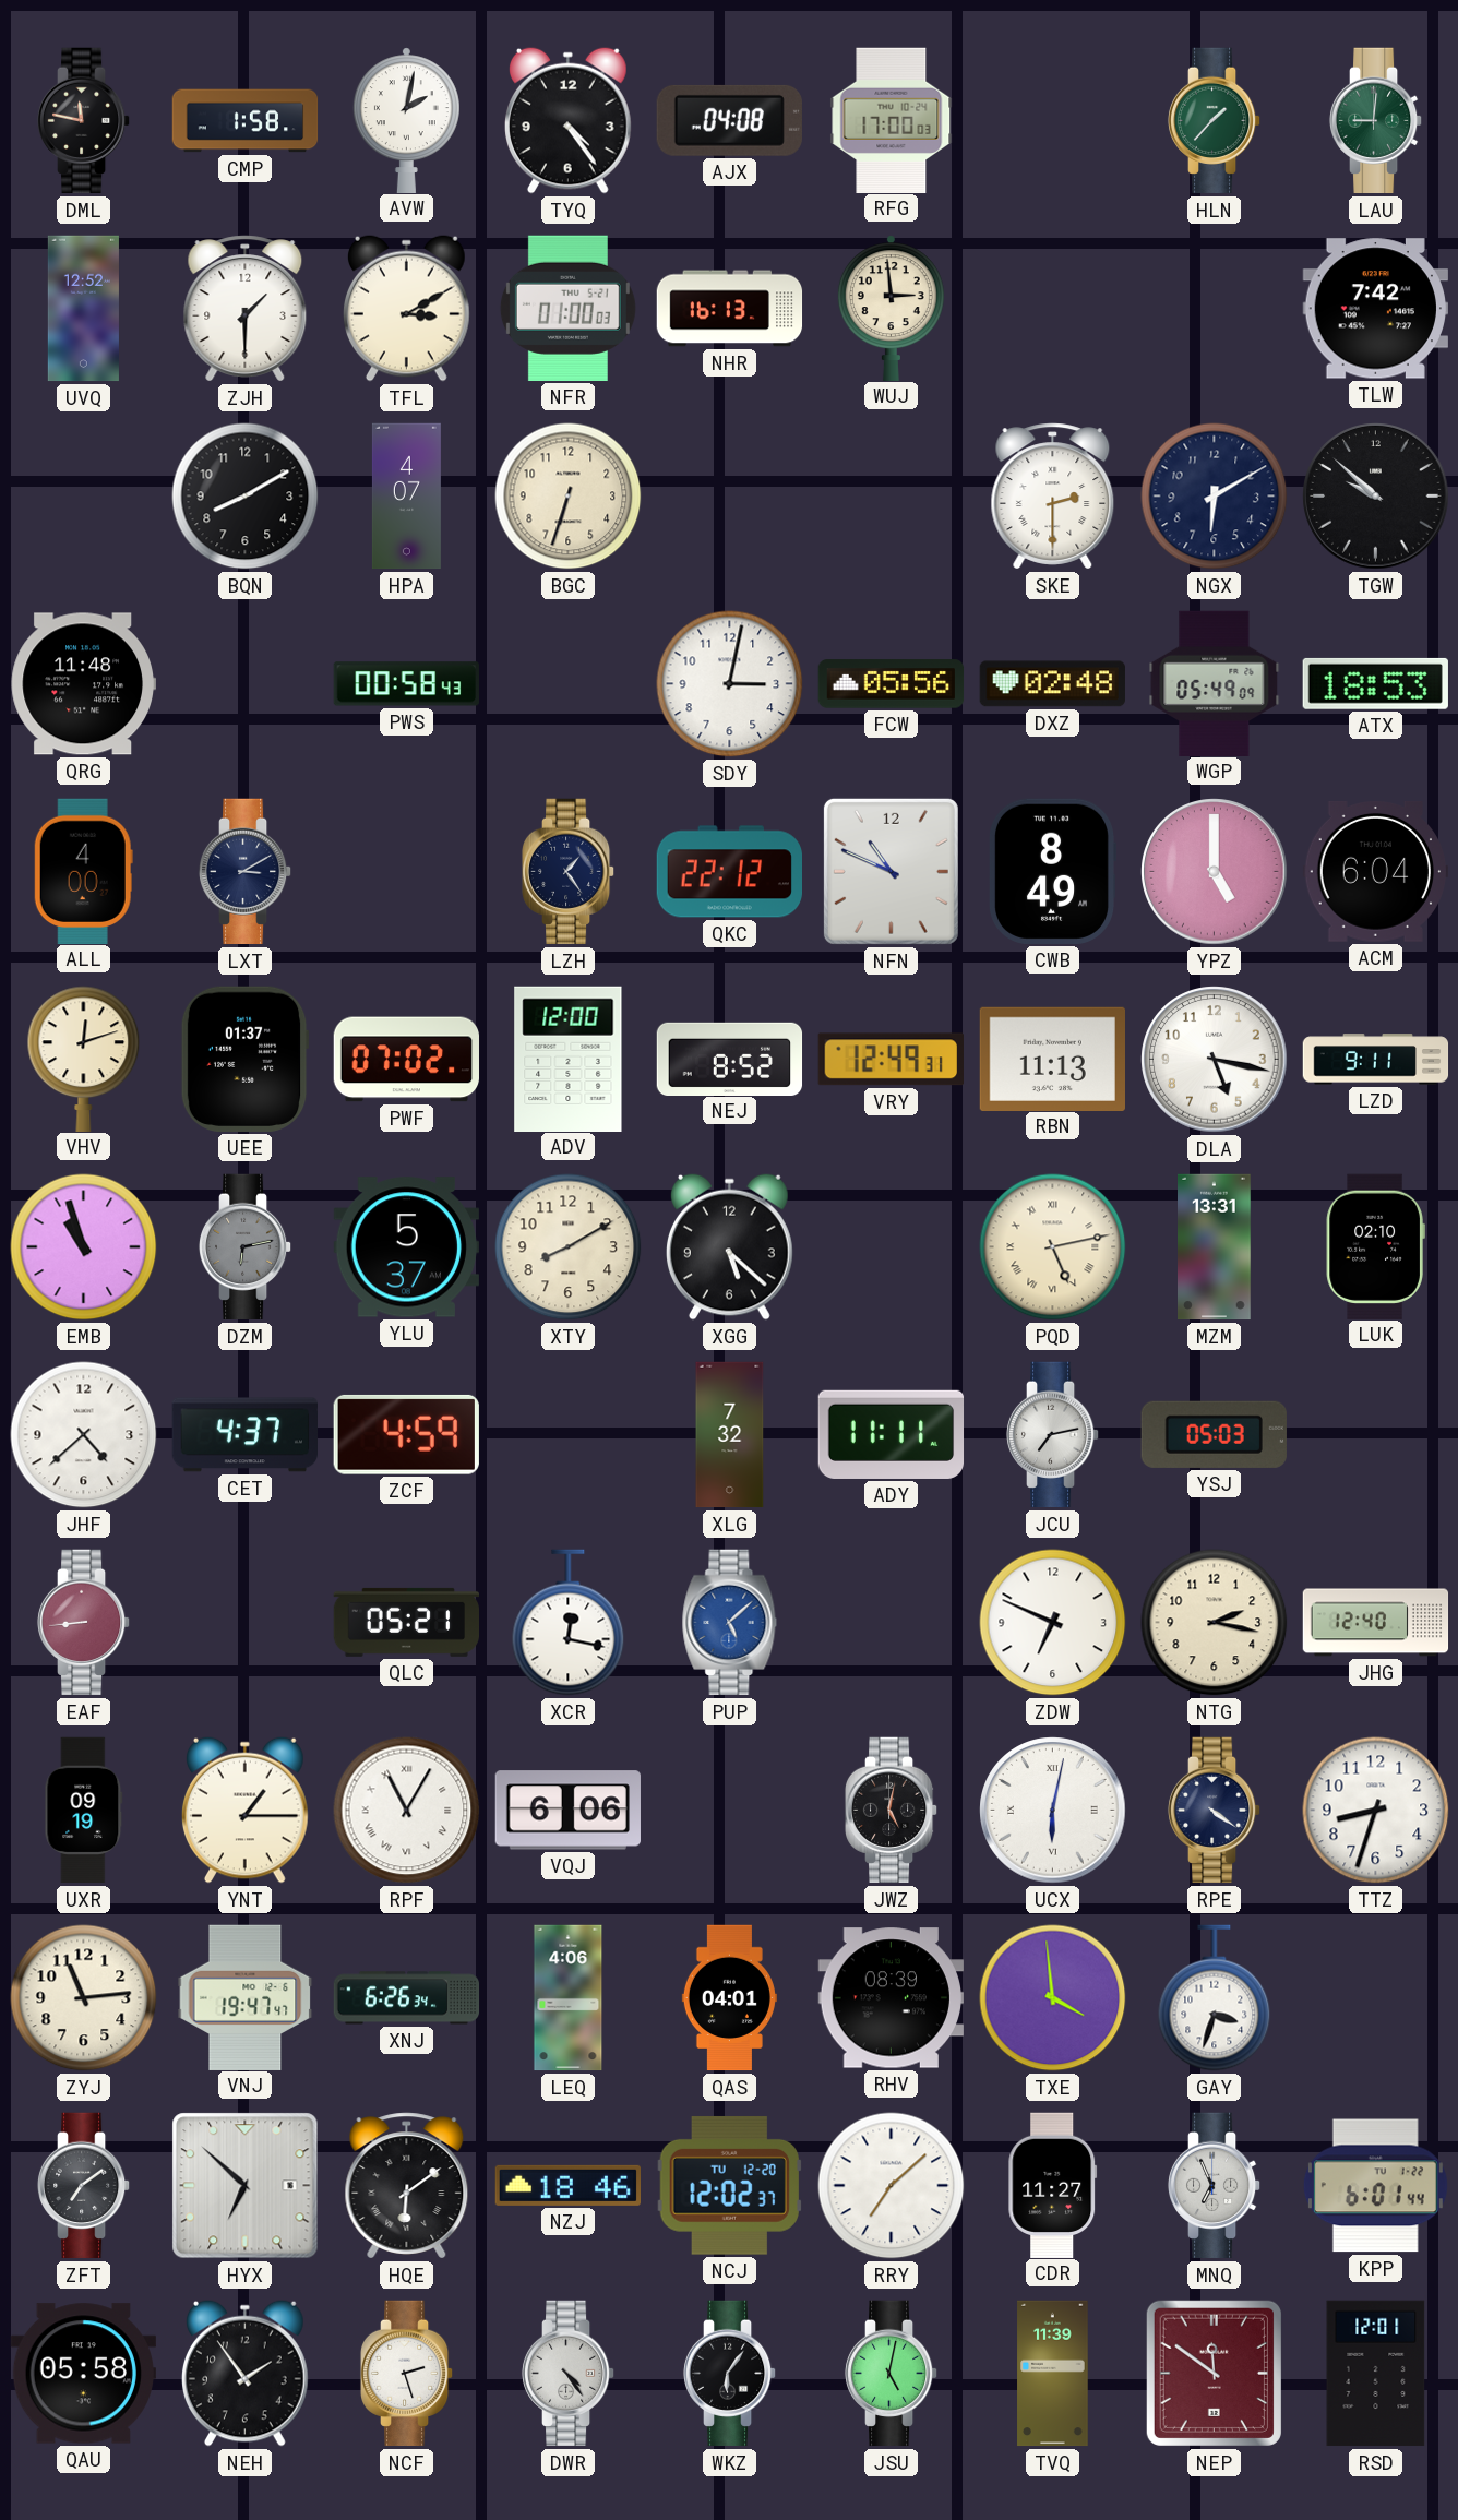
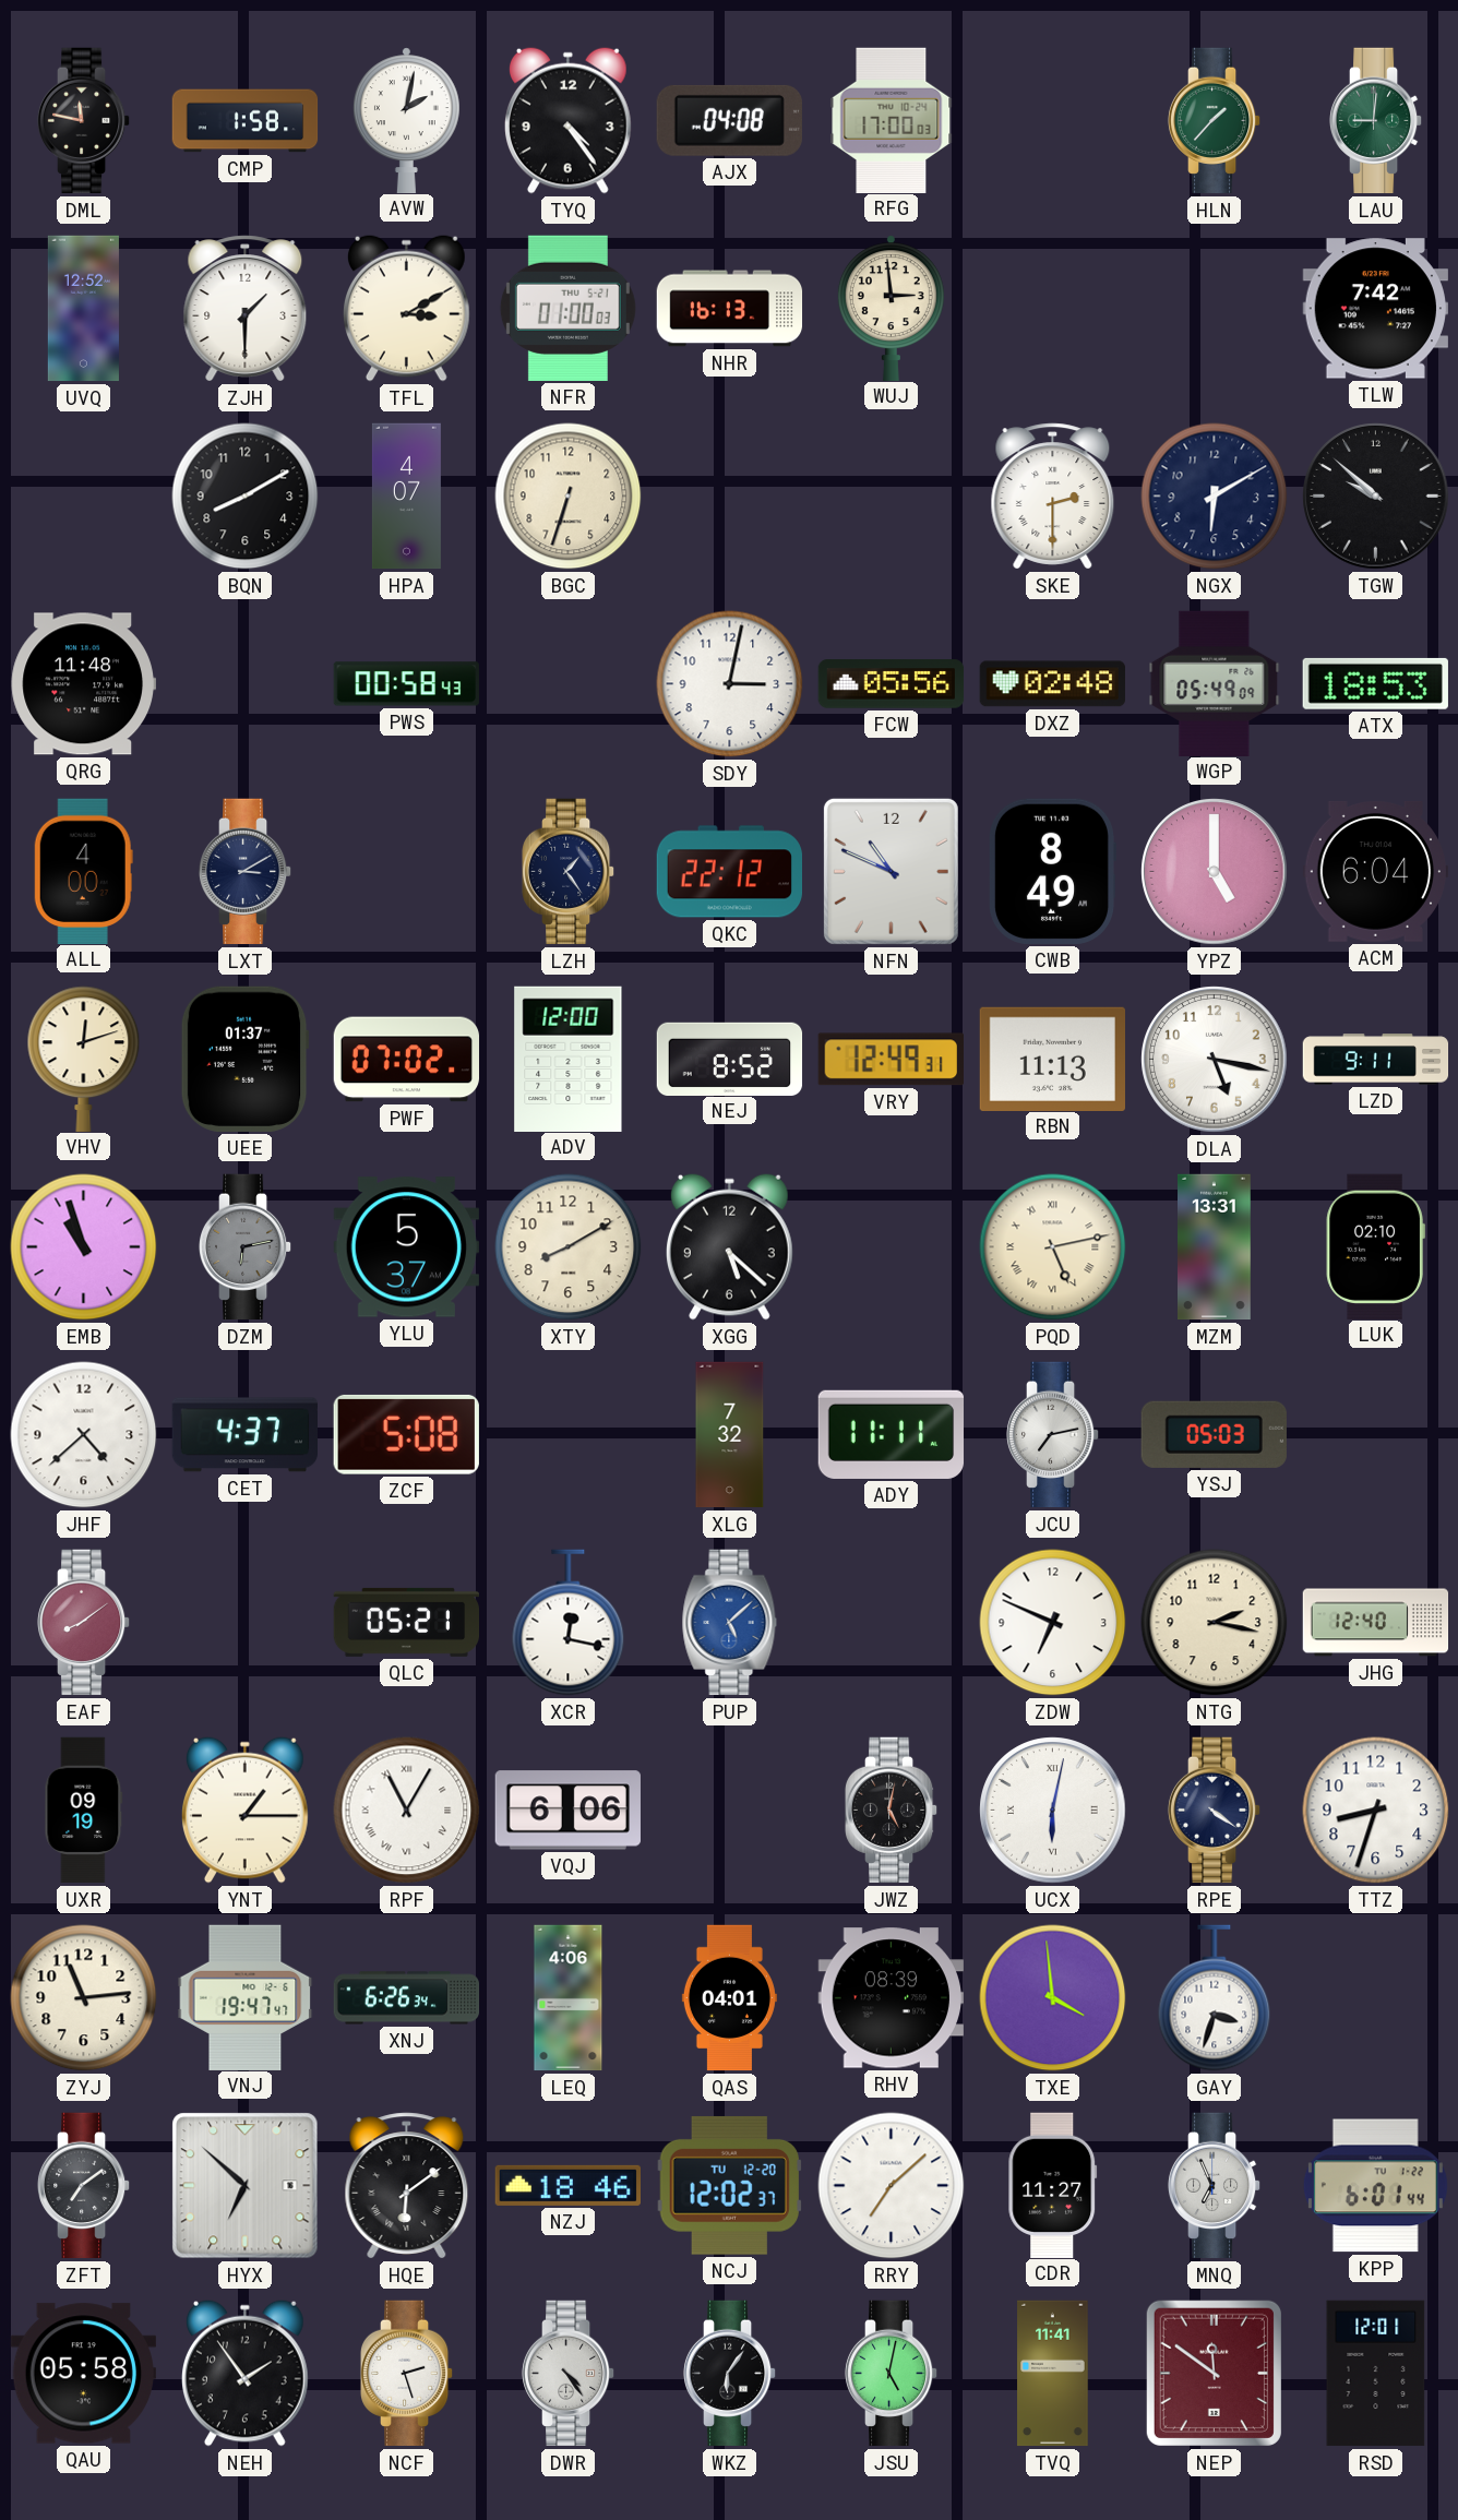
ZCF: 4:59 -> 5:08 (406, 1434)
EAF: 8:44 -> 8:09 (84, 1623)
TVQ: 11:39 -> 11:41 (1053, 2374)
